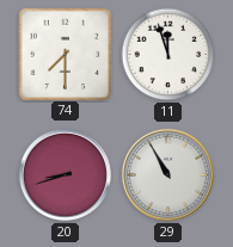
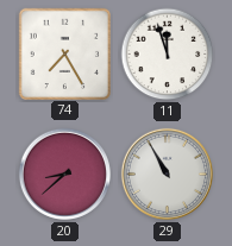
74: 7:30 -> 7:25 (64, 53)
20: 8:42 -> 8:38 (64, 174)
